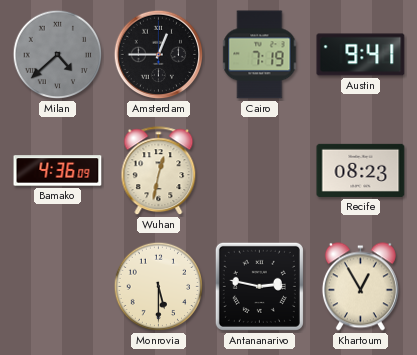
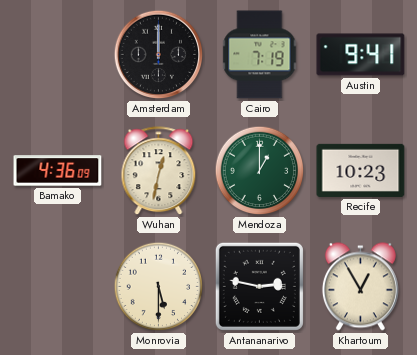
Milan: 4:38 -> none (58, 55)
Amsterdam: 12:45 -> 12:00 (159, 55)
Mendoza: none -> 1:00 (260, 171)
Recife: 08:23 -> 10:23 (361, 170)
